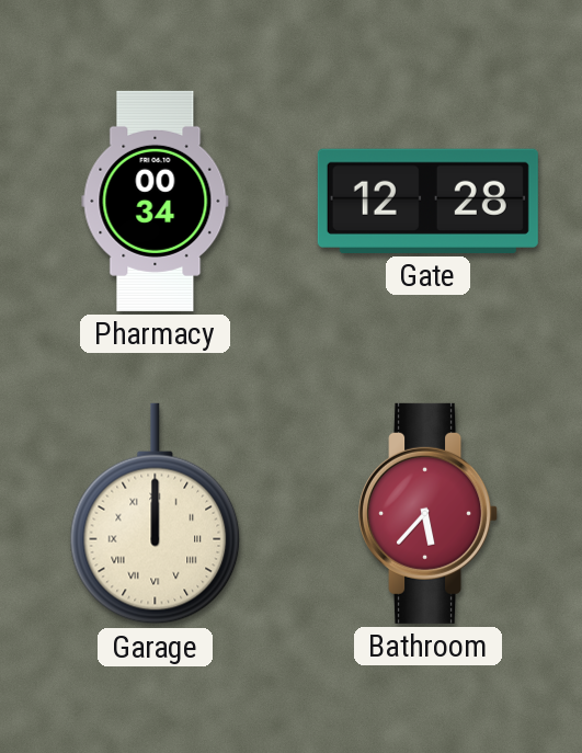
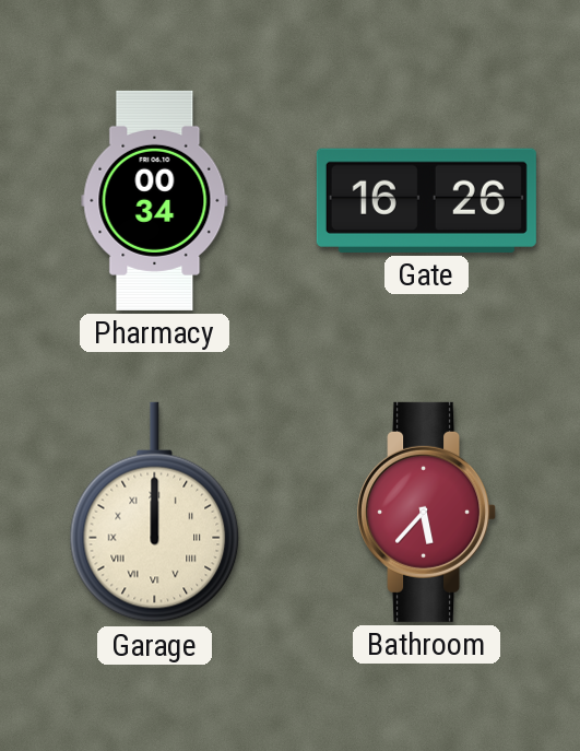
Gate: 12:28 -> 16:26 (426, 200)
